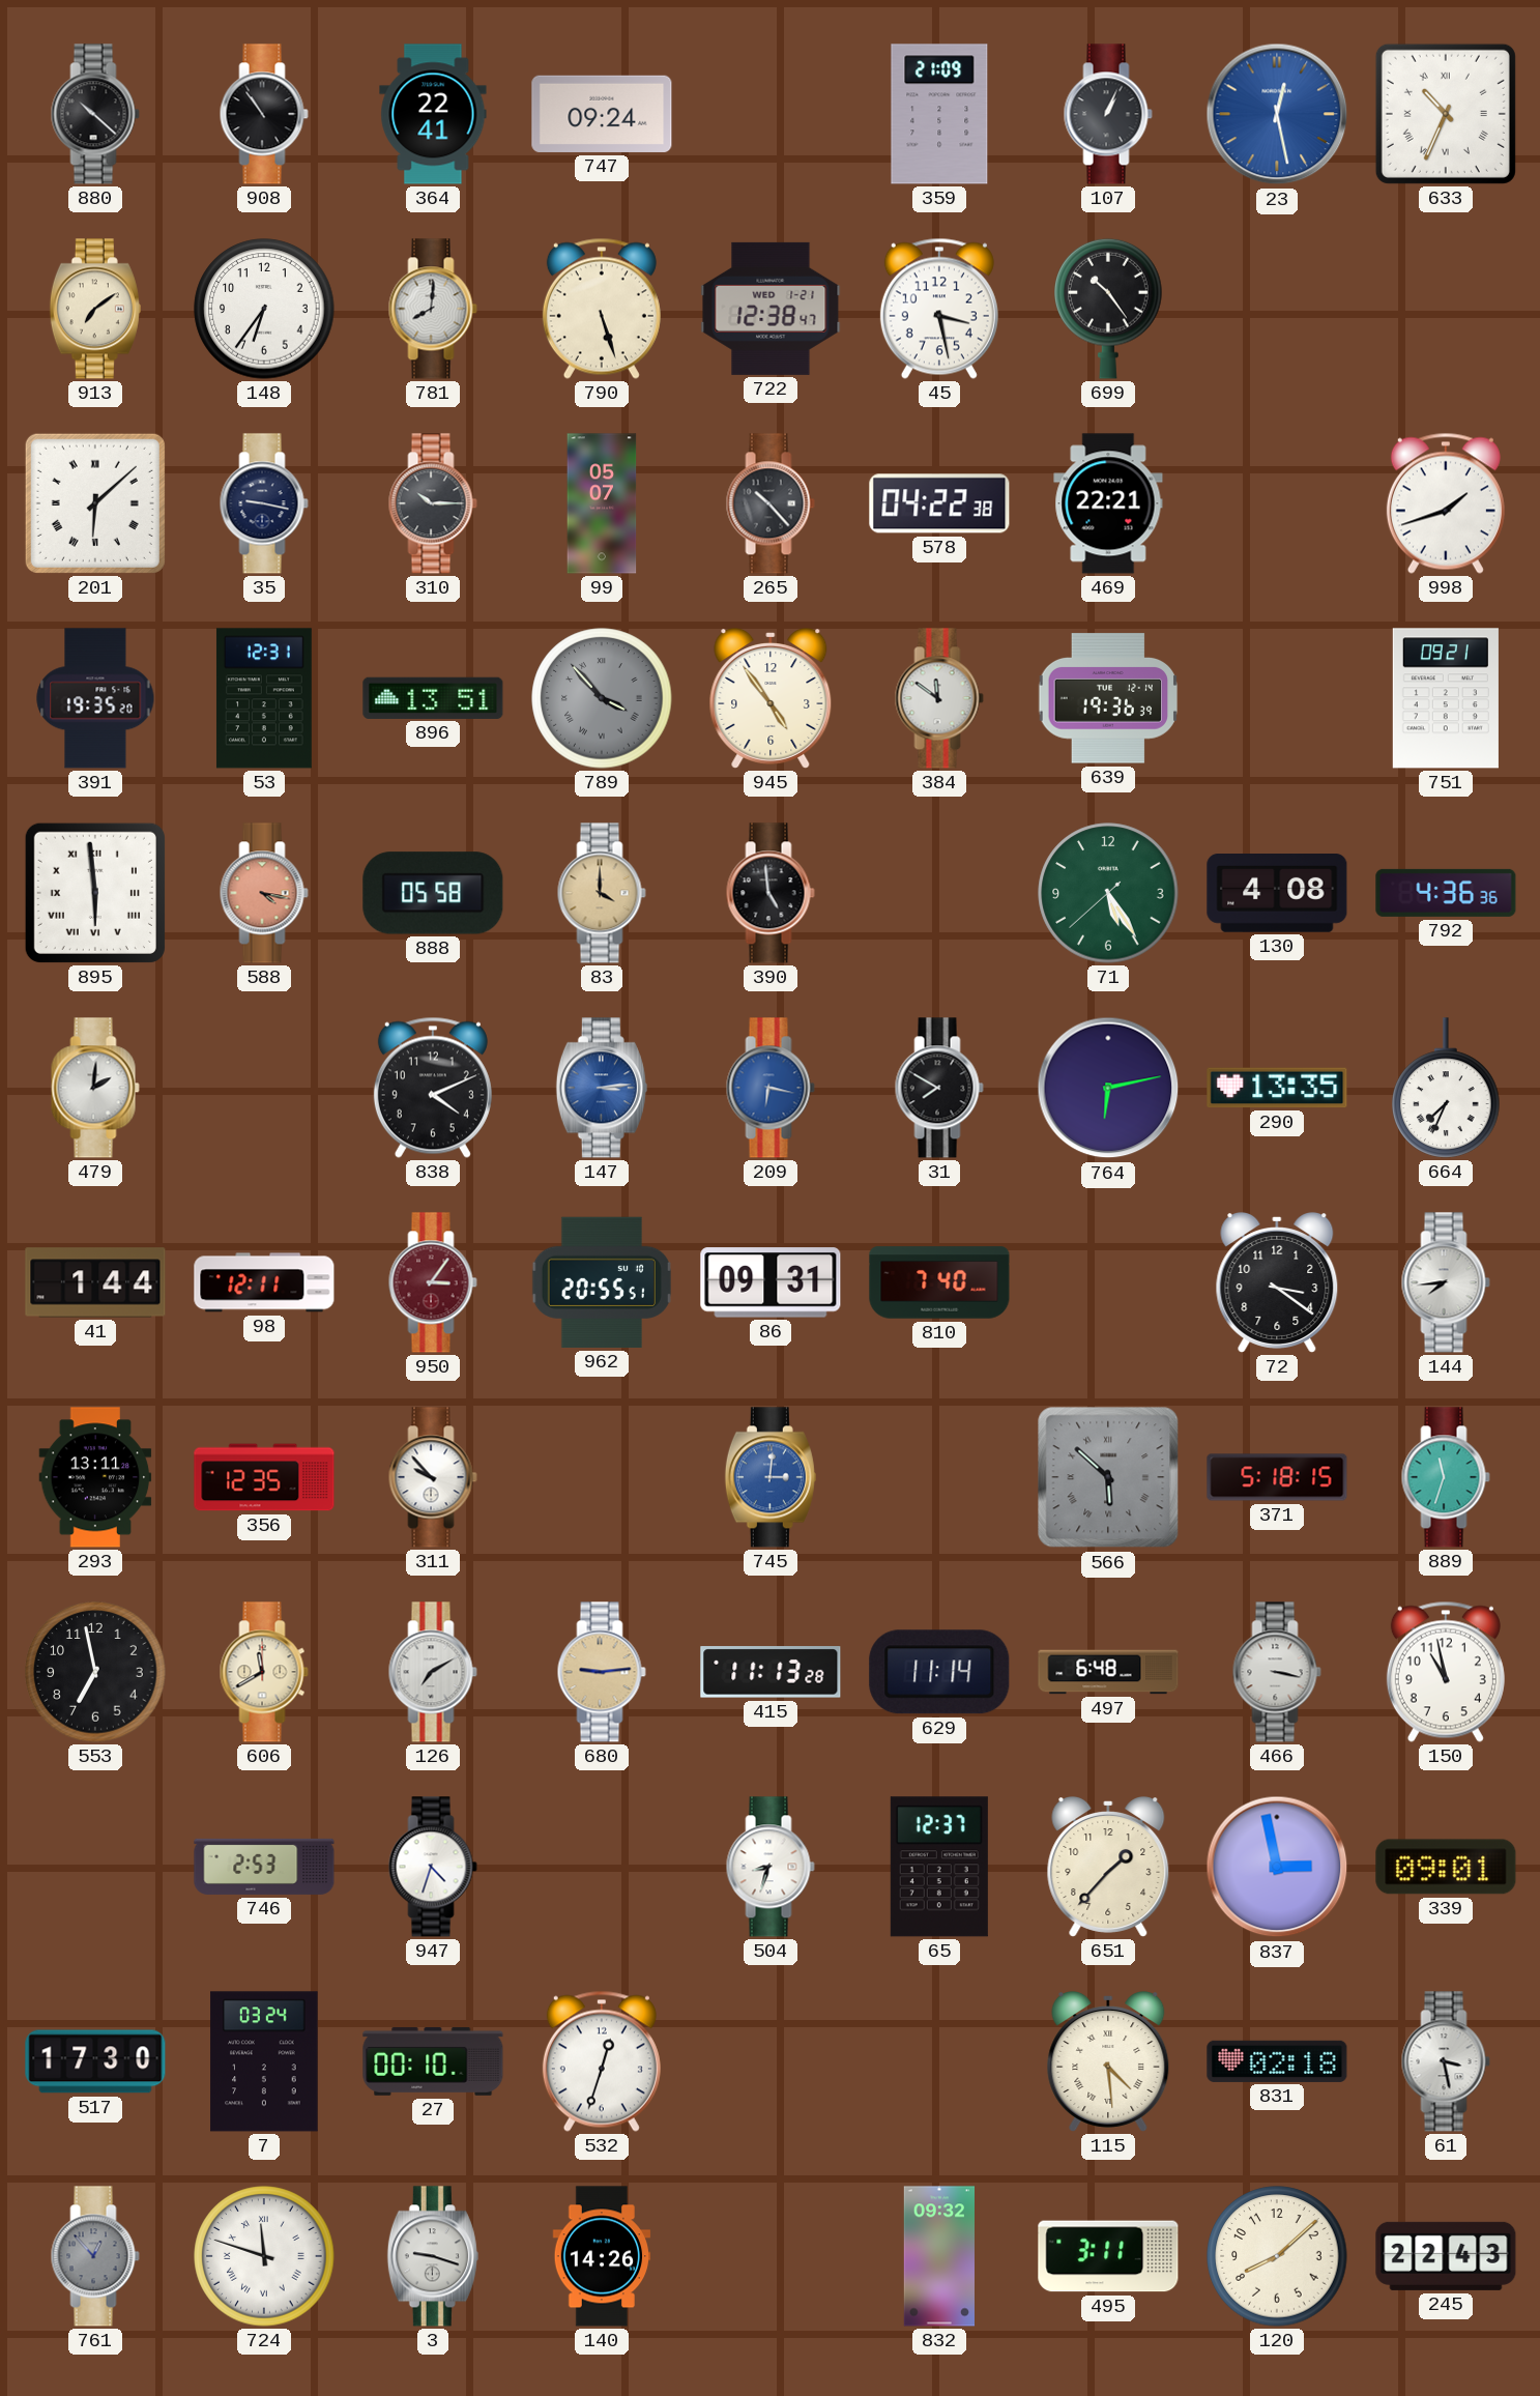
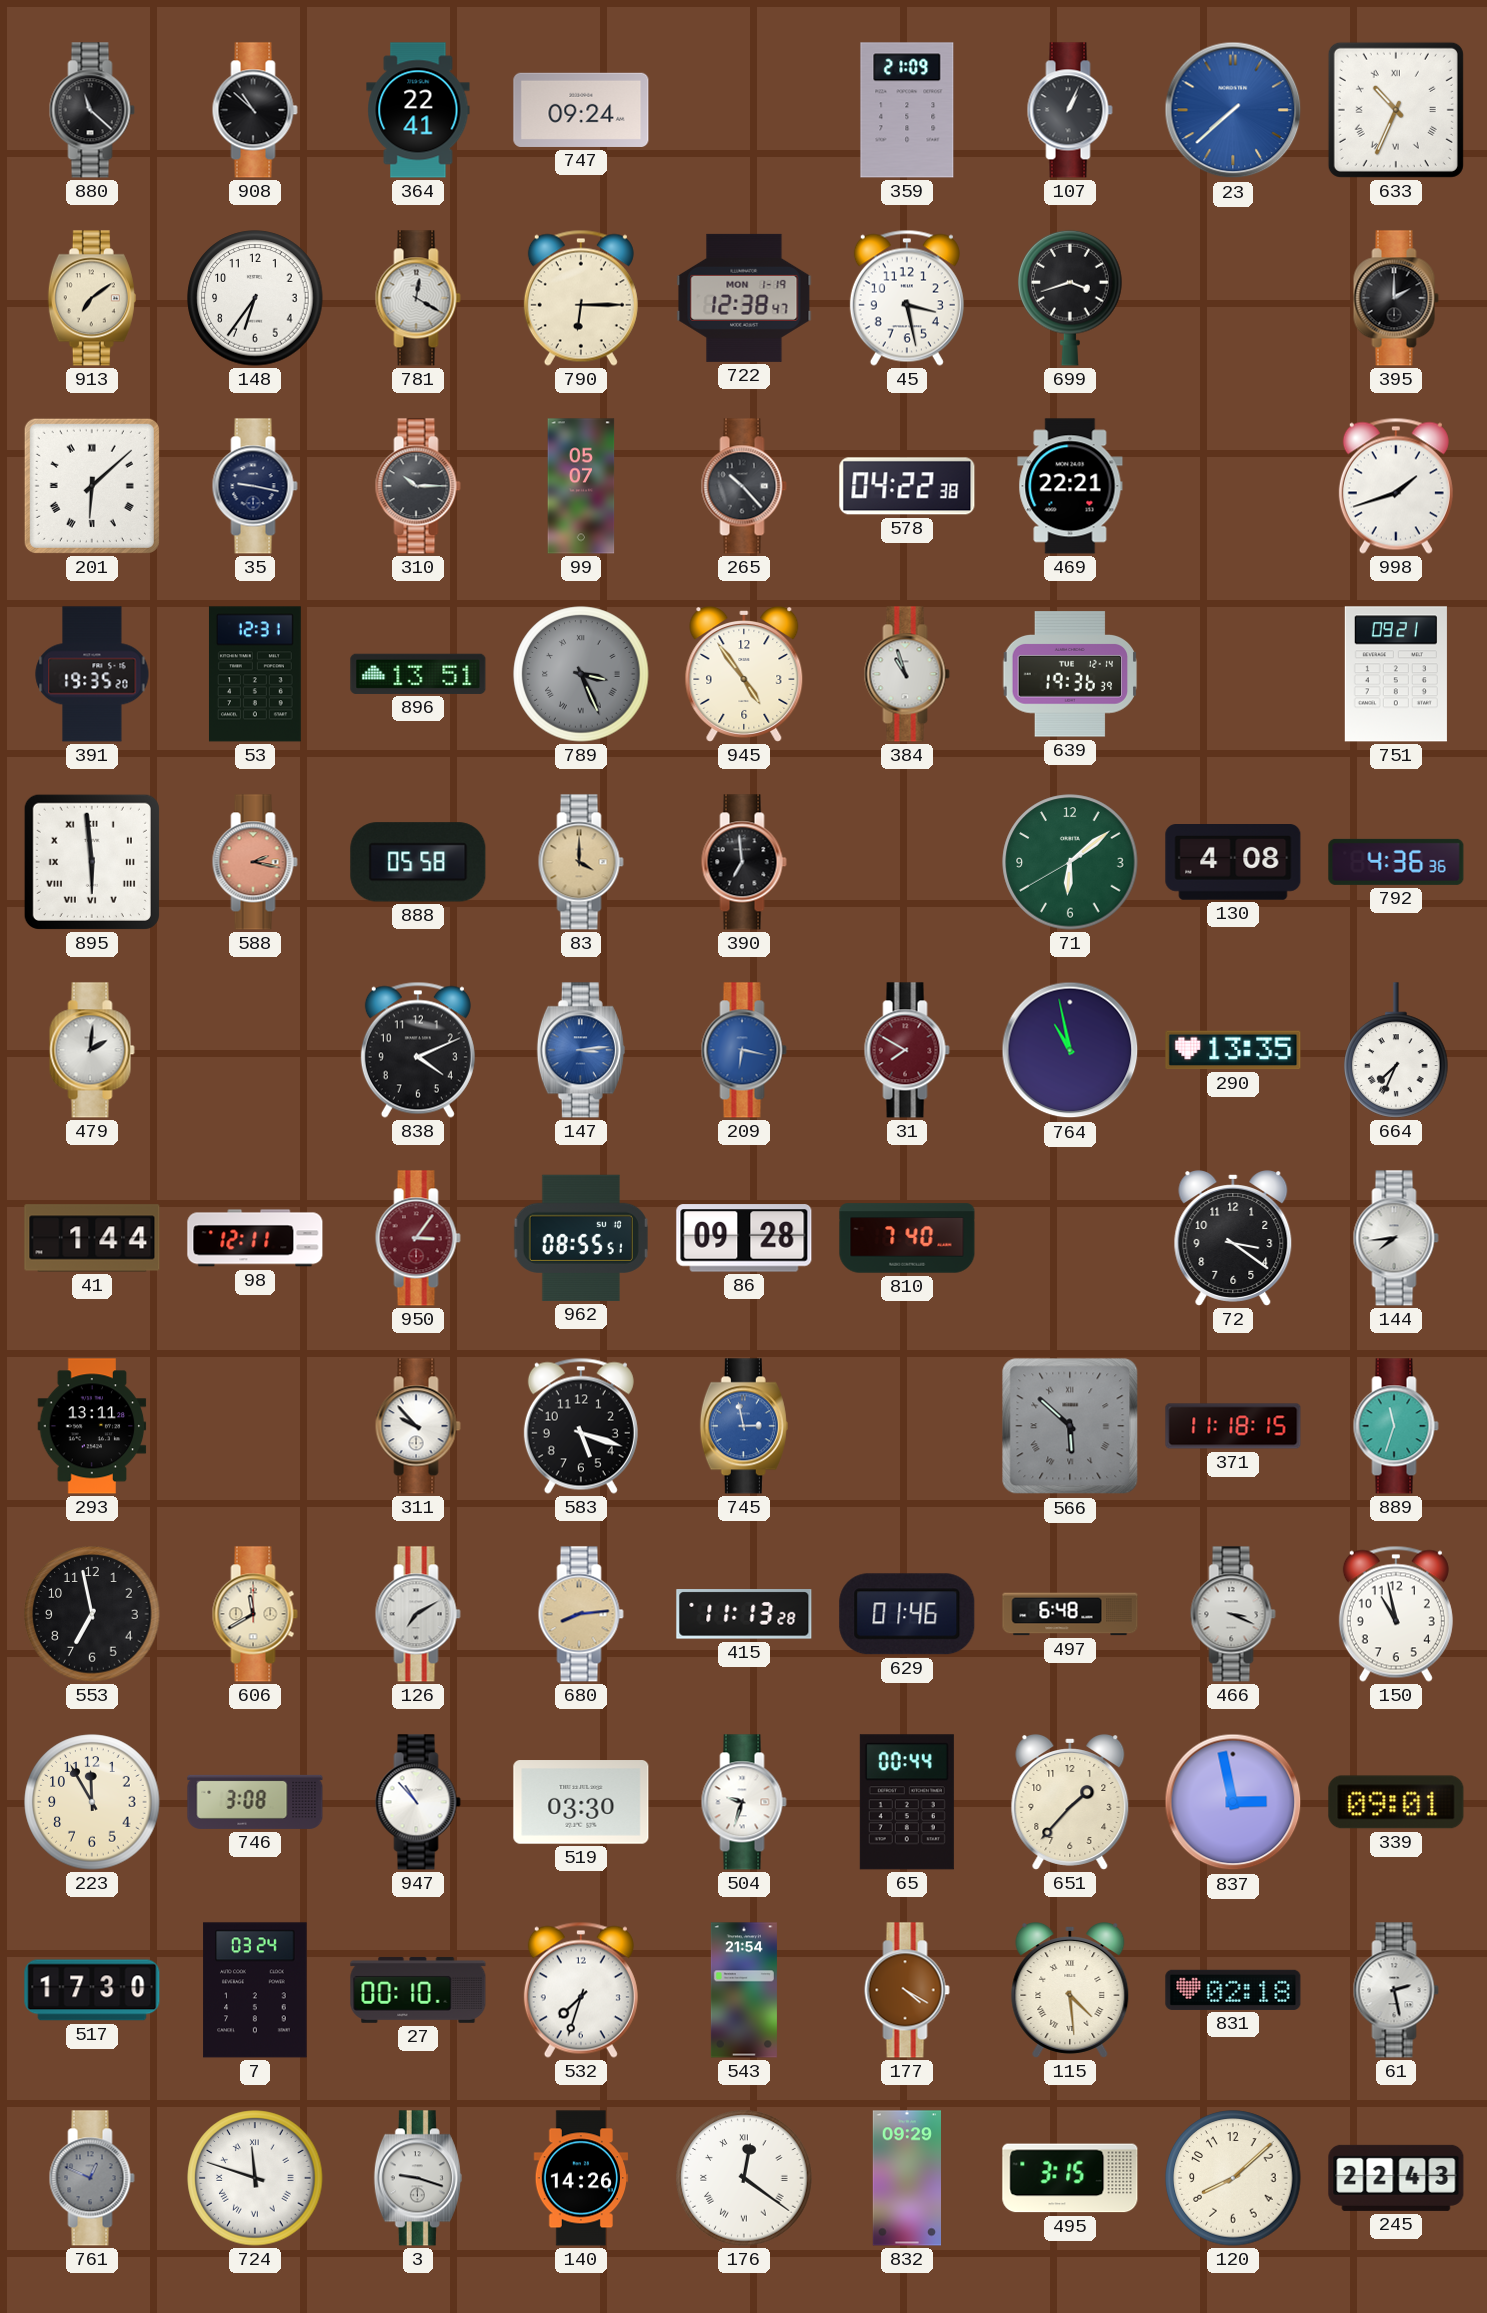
880: 10:22 -> 11:22 (92, 110)
908: 10:54 -> 10:52 (255, 110)
23: 12:28 -> 7:38 (1233, 110)
781: 8:01 -> 12:20 (418, 298)
790: 5:27 -> 6:15 (581, 298)
722 date: WED 1-21 -> MON 1-19 (744, 298)
699: 10:24 -> 3:42 (1070, 298)
395: none -> 2:00 (1396, 298)
789: 3:53 -> 3:26 (581, 674)
384: 11:51 -> 10:57 (907, 674)
588: 4:17 -> 2:17 (255, 862)
390: 4:59 -> 6:59 (744, 862)
71: 5:24 -> 6:08 (1070, 862)
31 dial: black -> burgundy (907, 1050)
764: 6:13 -> 10:58 (1070, 1050)
962: 20:55 -> 08:55 (581, 1238)
86: 09:31 -> 09:28 (744, 1238)
356: 12:35 -> none (264, 1477)
583: none -> 5:18 (581, 1426)
745: 3:01 -> 2:58 (744, 1426)
371: 5:18 -> 11:18 (1233, 1426)
680: 9:14 -> 8:14 (581, 1614)
629: 11:14 -> 01:46 (907, 1614)
466: 3:17 -> 3:19 (1233, 1614)
223: none -> 11:55 (92, 1802)
746: 2:53 -> 3:08 (255, 1802)
947: 4:33 -> 10:53 (418, 1802)
519: none -> 03:30 (581, 1802)
504: 8:33 -> 9:33 (744, 1802)
65: 12:37 -> 00:44 (907, 1802)
532: 12:33 -> 7:33 (581, 1990)
543: none -> 21:54 (744, 1990)
177: none -> 4:20 (907, 1990)
61: 3:28 -> 2:28 (1396, 1990)
761: 12:53 -> 12:49 (92, 2178)
176: none -> 12:21 (744, 2178)
832: 09:32 -> 09:29 (906, 2178)
495: 3:11 -> 3:15 (1070, 2178)
